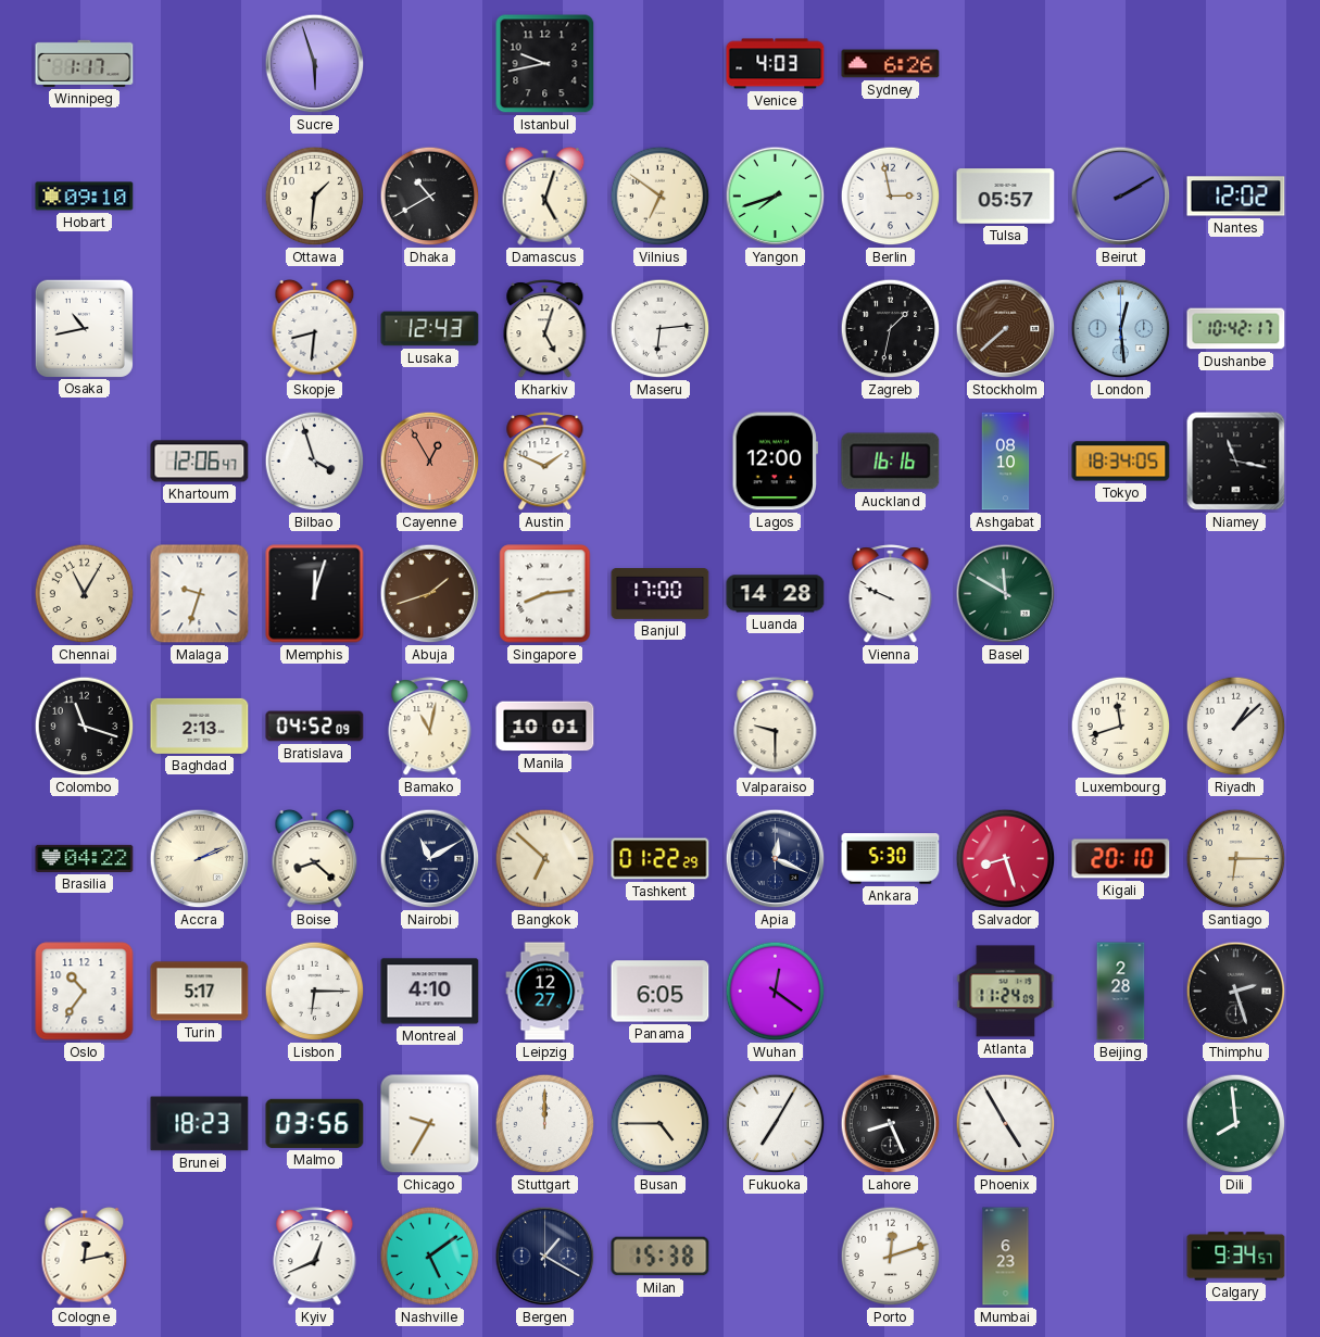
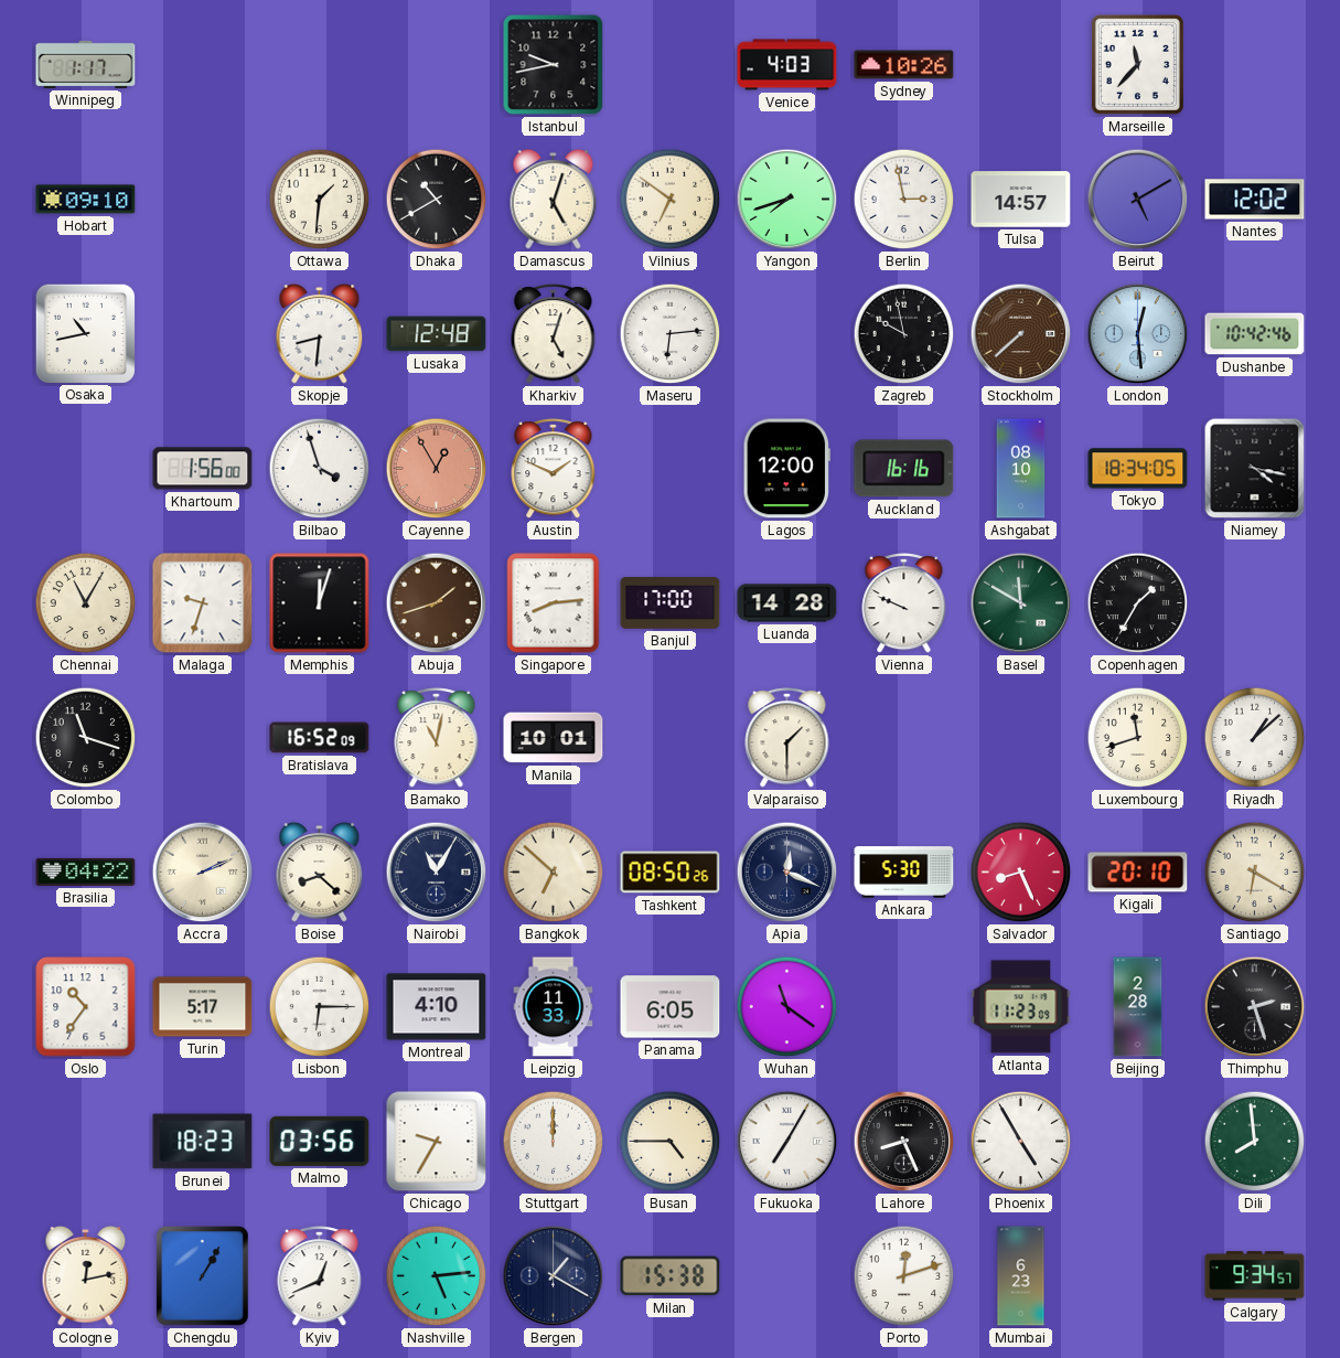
Sucre: 5:57 -> none (315, 64)
Sydney: 6:26 -> 10:26 (904, 65)
Marseille: none -> 11:37 (1137, 64)
Tulsa: 05:57 -> 14:57 (1021, 200)
Beirut: 2:10 -> 5:10 (1138, 200)
Lusaka: 12:43 -> 12:48 (437, 334)
Zagreb: 1:32 -> 9:58 (904, 334)
Dushanbe: 10:42:17 -> 10:42:46 (1255, 334)
Khartoum: 12:06 -> 1:56 (203, 469)
Niamey: 11:17 -> 4:17 (1255, 469)
Copenhagen: none -> 1:35 (1138, 603)
Baghdad: 2:13 -> none (200, 726)
Bratislava: 04:52 -> 16:52 (320, 738)
Valparaiso: 9:30 -> 1:30 (787, 738)
Nairobi: 11:10 -> 11:05 (437, 873)
Tashkent: 01:22 -> 08:50 (671, 873)
Salvador: 8:27 -> 8:26 (1021, 873)
Santiago: 6:15 -> 6:20 (1255, 873)
Leipzig: 12:27 -> 11:33 (554, 1007)
Wuhan: 12:21 -> 11:21 (787, 1007)
Atlanta: 11:24 -> 11:23 (1021, 1007)
Chengdu: none -> 1:05 (203, 1276)
Nashville: 5:09 -> 5:14 (437, 1276)
